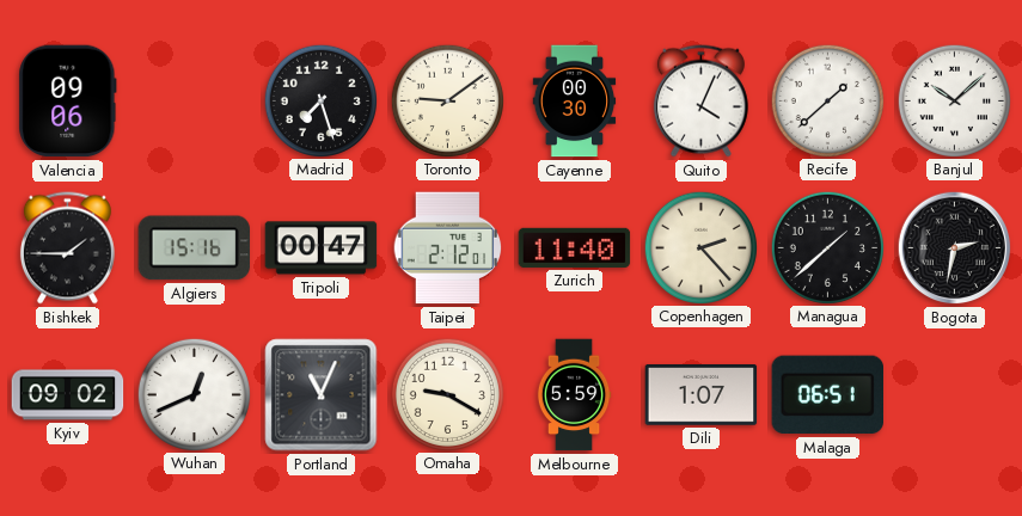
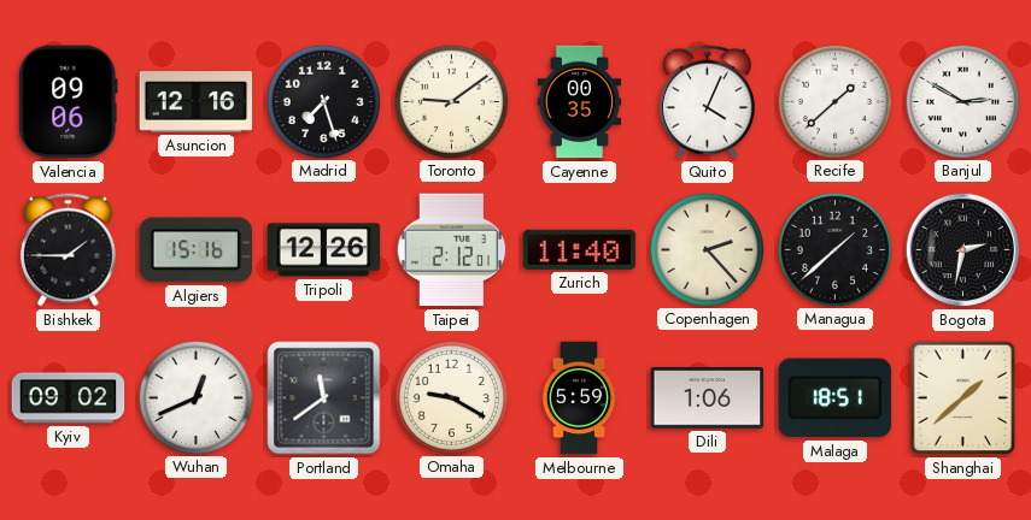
Asuncion: none -> 12:16 (197, 102)
Cayenne: 00:30 -> 00:35 (580, 102)
Banjul: 10:08 -> 2:50 (962, 101)
Tripoli: 00:47 -> 12:26 (324, 250)
Portland: 11:04 -> 11:39 (324, 398)
Dili: 1:07 -> 1:06 (708, 398)
Malaga: 06:51 -> 18:51 (834, 398)
Shanghai: none -> 1:38 (963, 398)
